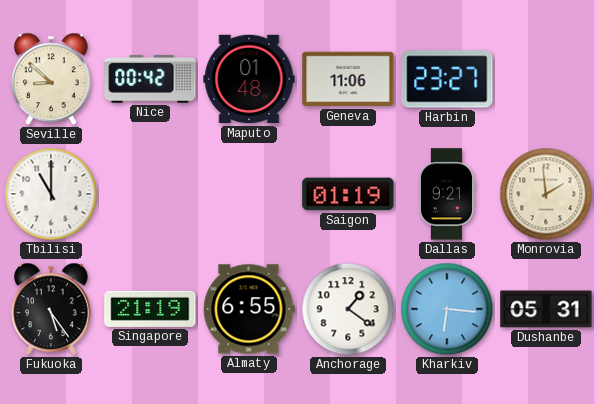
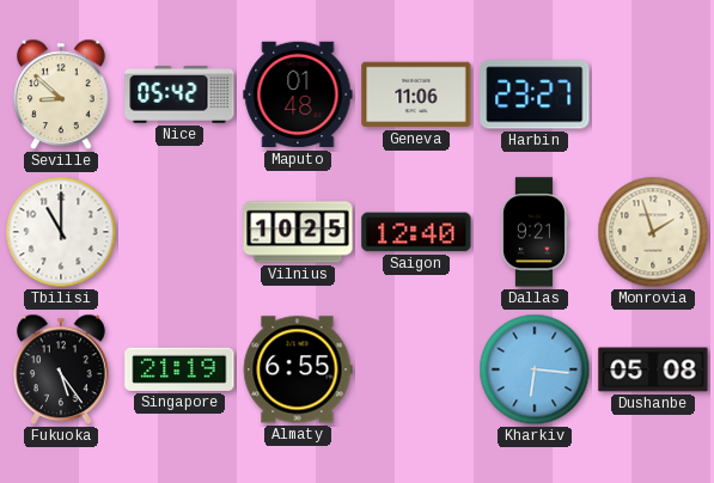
Nice: 00:42 -> 05:42 (179, 94)
Vilnius: none -> 10:25 (298, 232)
Saigon: 01:19 -> 12:40 (416, 232)
Monrovia: 1:59 -> 1:57 (653, 232)
Anchorage: 1:21 -> none (348, 309)
Dushanbe: 05:31 -> 05:08 (653, 369)
